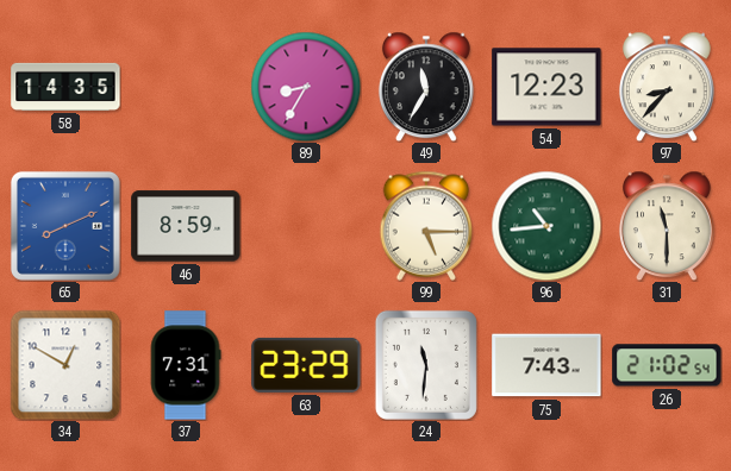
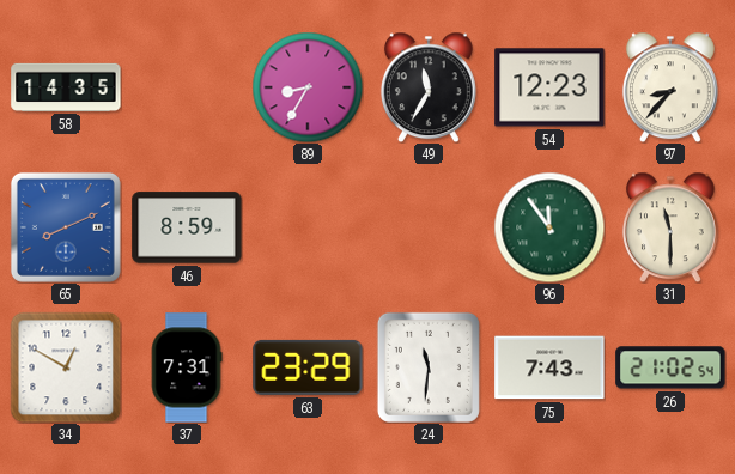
99: 5:15 -> none (426, 226)
96: 10:44 -> 11:54 (549, 227)
